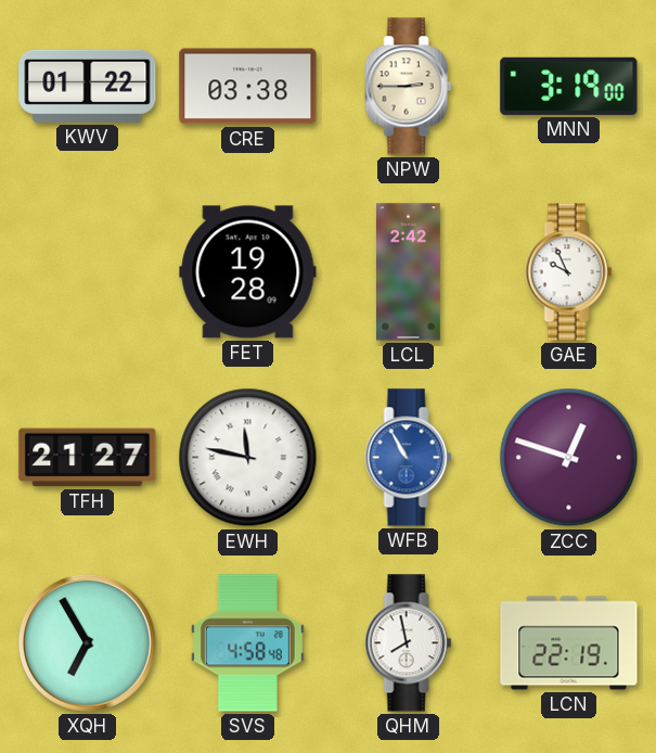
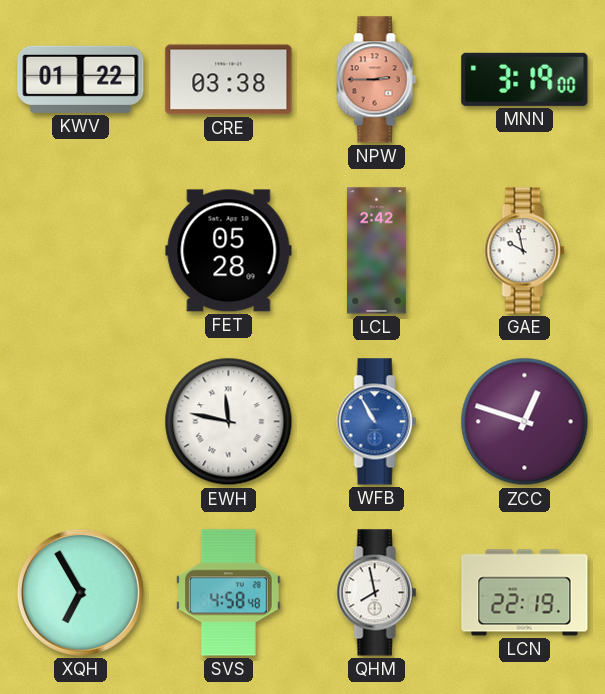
NPW dial: cream -> salmon (377, 80)
FET: 19:28 -> 05:28 (229, 251)
GAE: 9:56 -> 9:58 (525, 251)
TFH: 21:27 -> none (88, 458)
